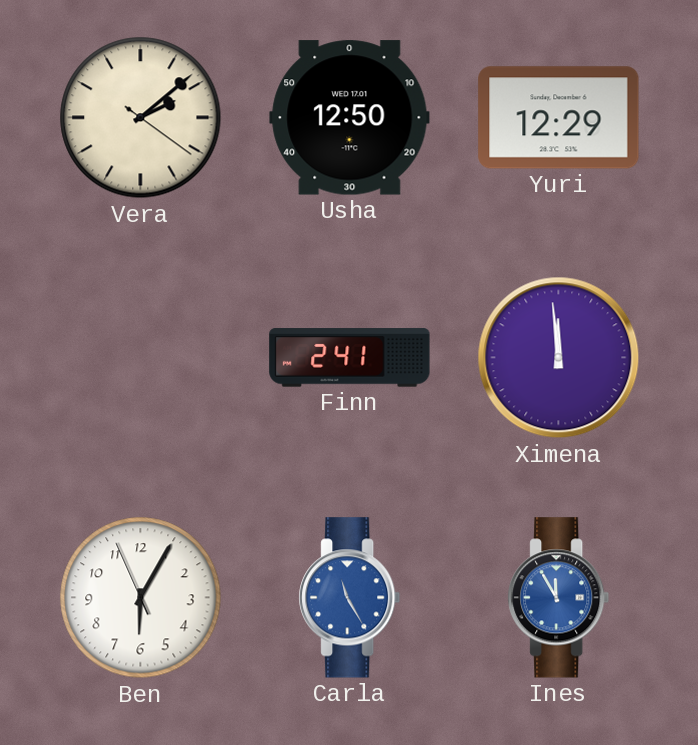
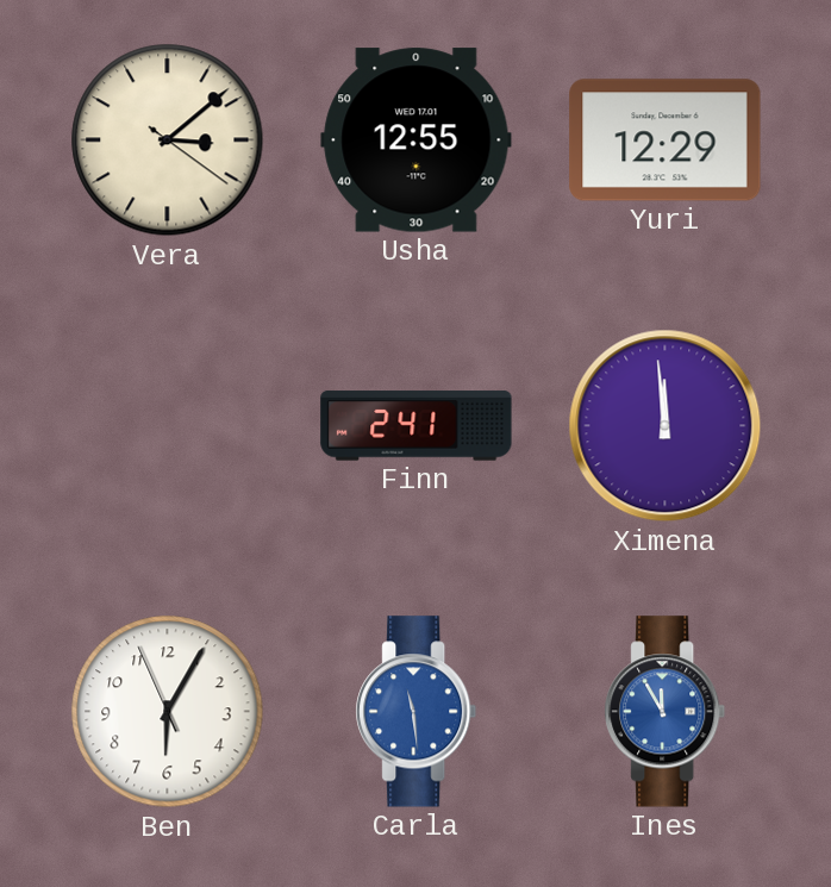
Vera: 2:08 -> 3:08 (168, 140)
Usha: 12:50 -> 12:55 (417, 140)
Carla: 11:25 -> 11:29 (417, 712)
